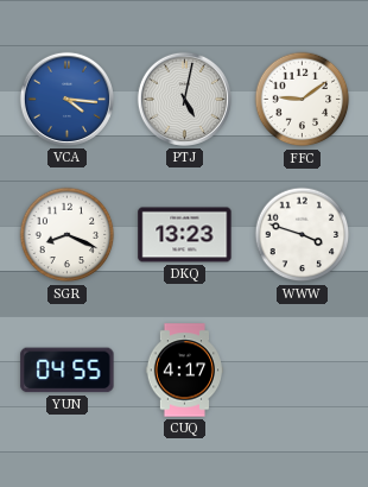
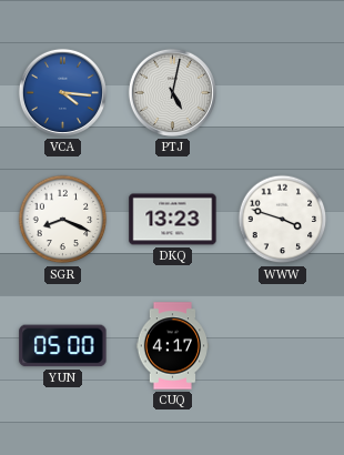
FFC: 9:09 -> none (303, 100)
YUN: 04:55 -> 05:00 (63, 346)
